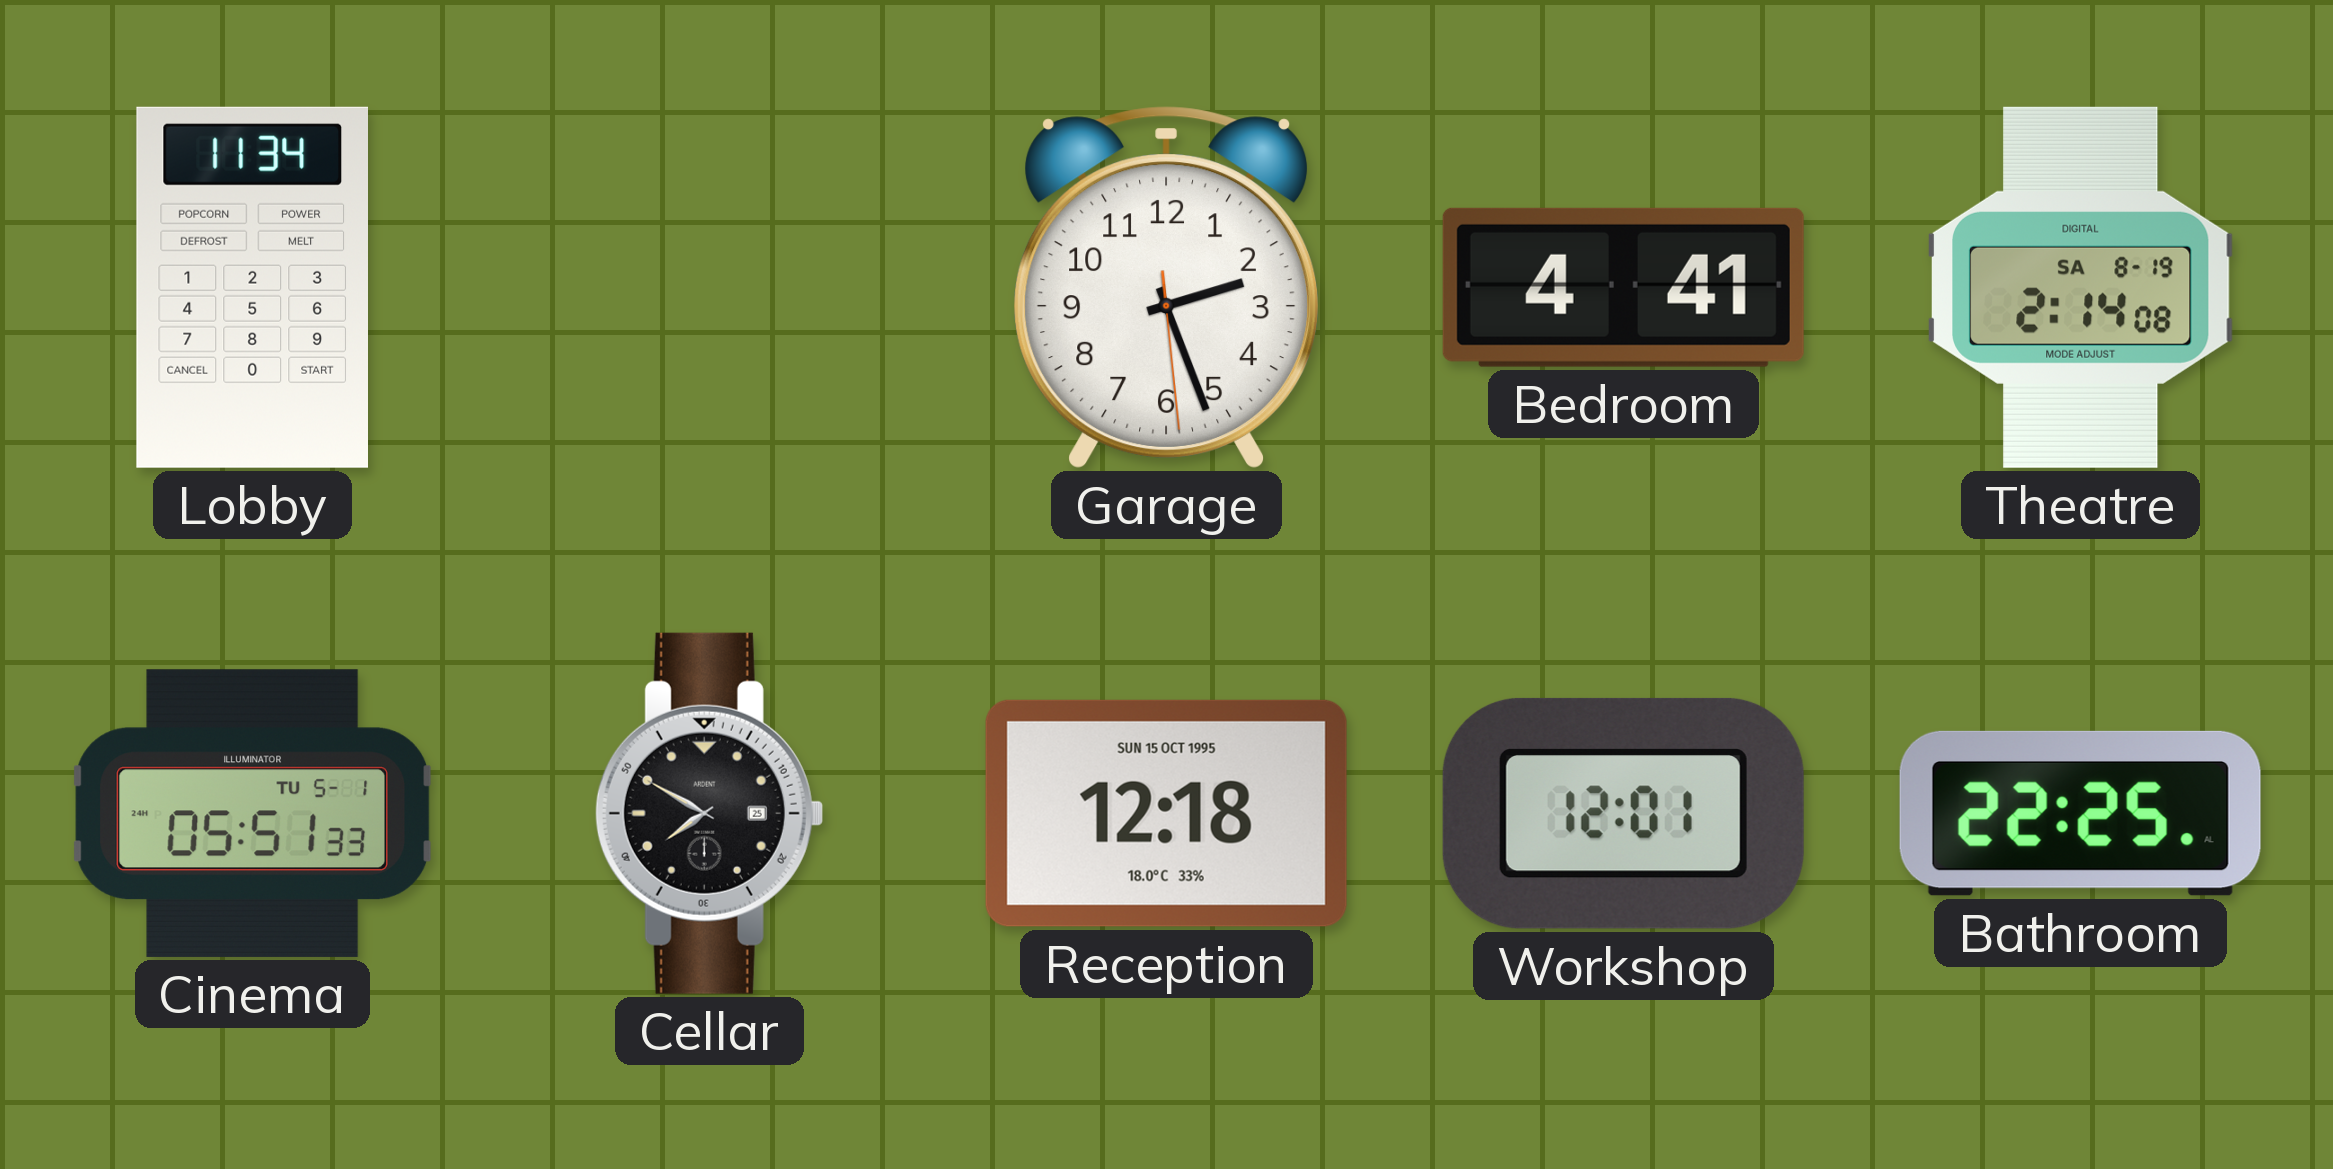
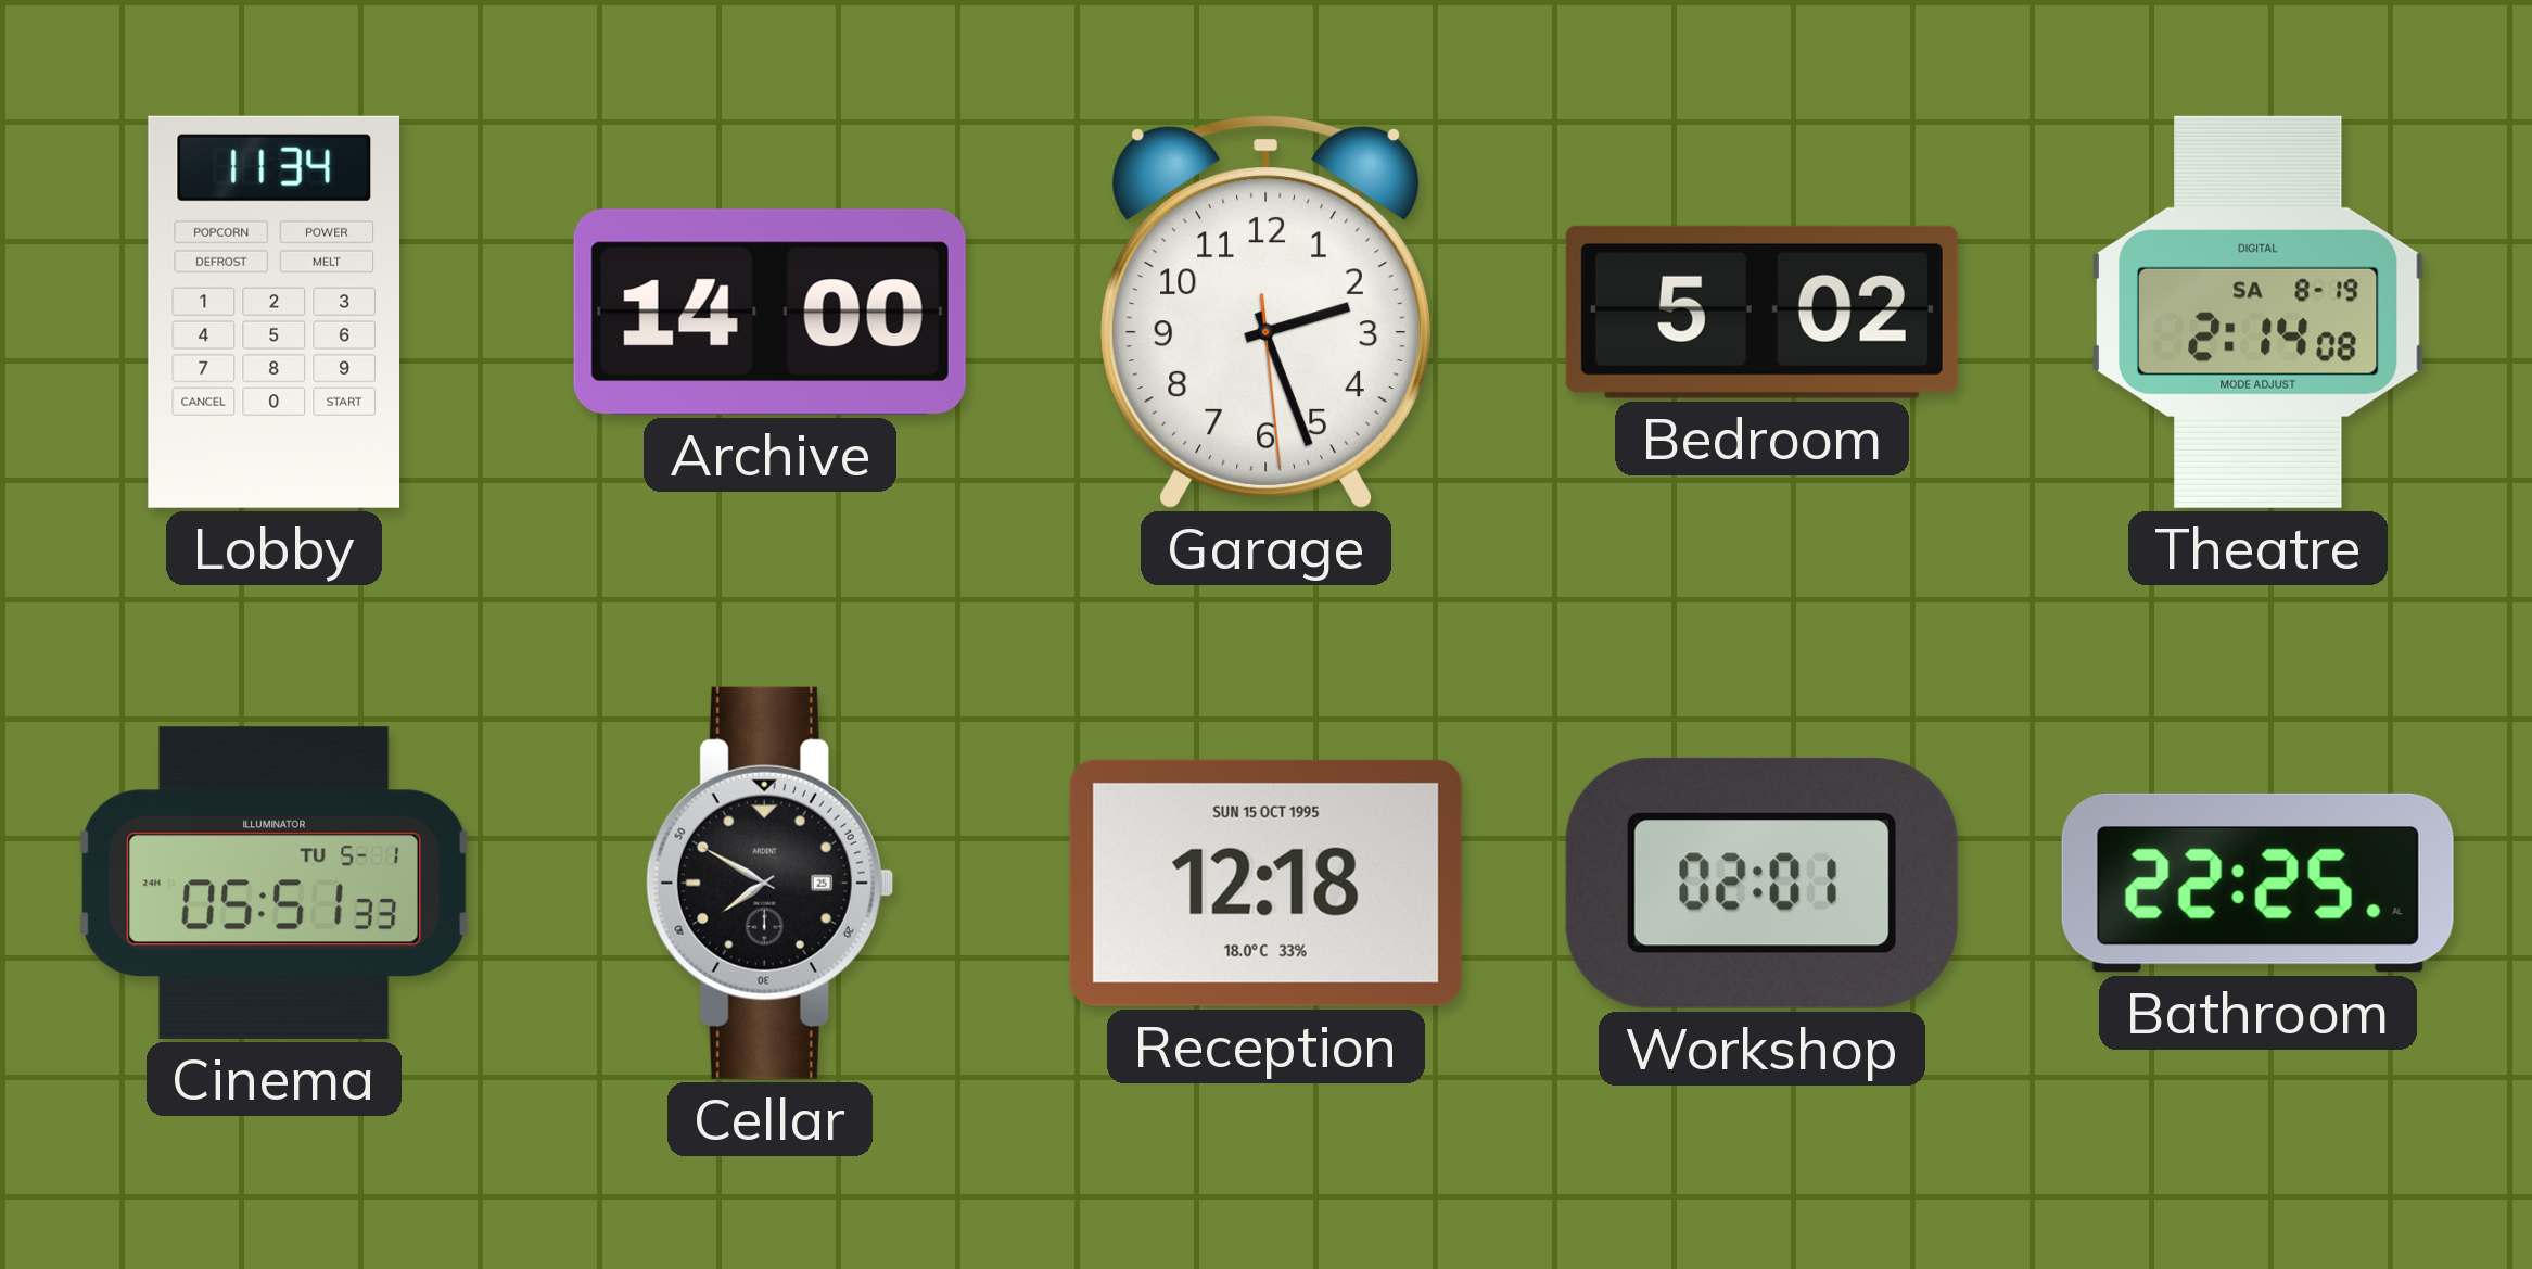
Archive: none -> 14:00 (769, 312)
Bedroom: 4:41 -> 5:02 (1761, 312)
Workshop: 12:01 -> 02:01 (1761, 883)
